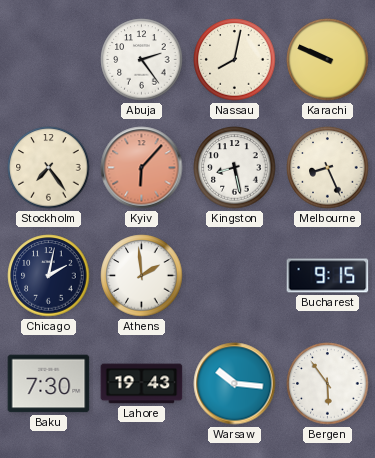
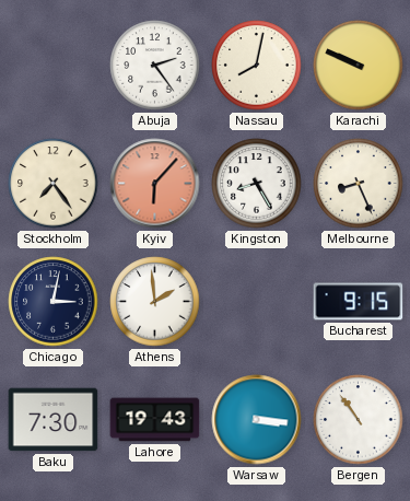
Kingston: 8:28 -> 8:25 (257, 184)
Chicago: 2:02 -> 3:02 (54, 302)
Warsaw: 10:16 -> 3:16 (257, 420)
Bergen: 5:54 -> 10:54 (359, 420)
